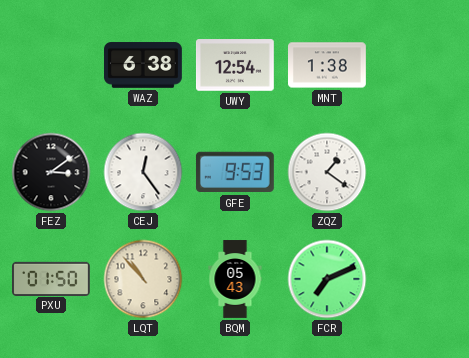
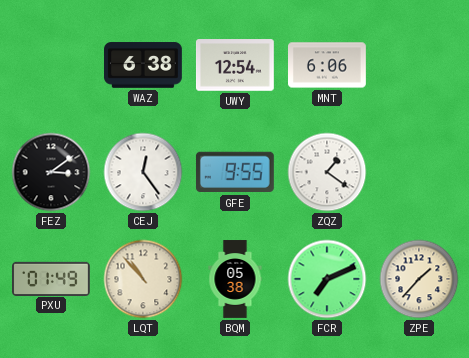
MNT: 1:38 -> 6:06 (328, 65)
GFE: 9:53 -> 9:55 (235, 172)
PXU: 01:50 -> 01:49 (52, 278)
BQM: 05:43 -> 05:38 (235, 279)
ZPE: none -> 1:37 (419, 279)
